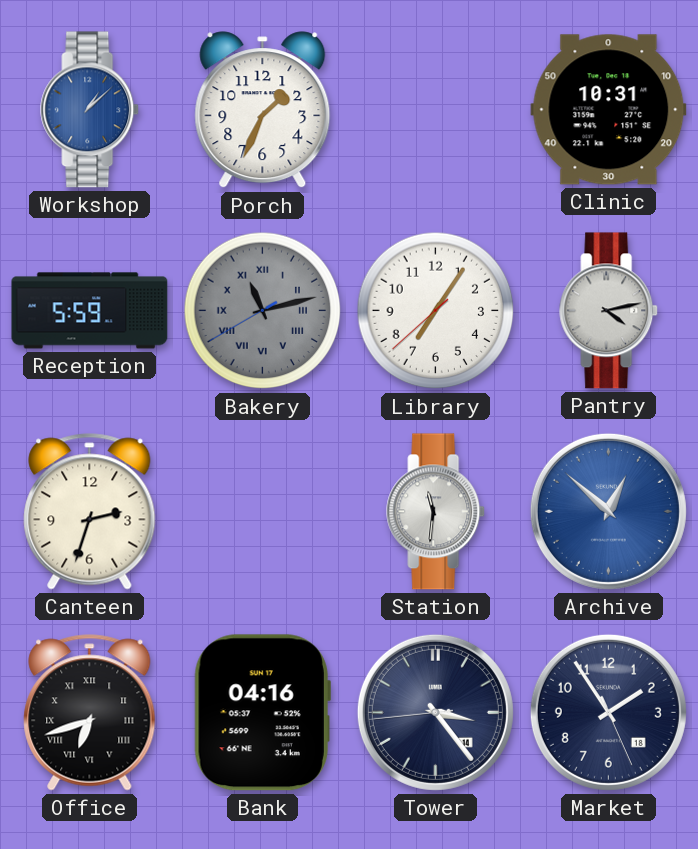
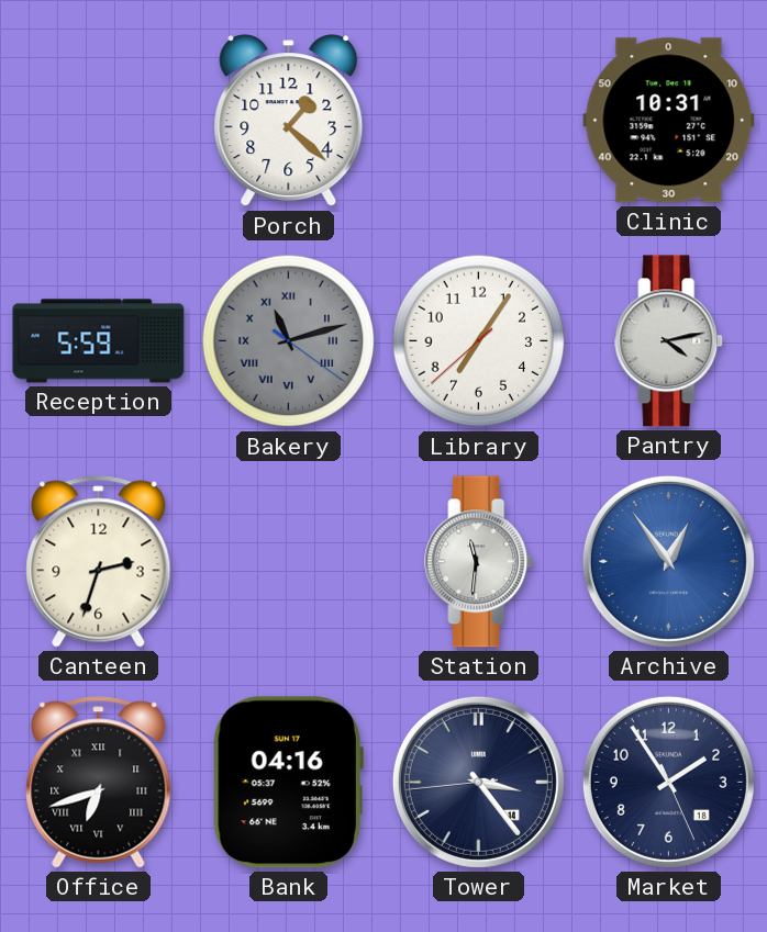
Workshop: 1:08 -> none (90, 110)
Porch: 1:34 -> 1:22 (289, 121)
Bakery: 11:12:40 -> 11:12:21 (289, 341)
Archive: 12:52 -> 12:54 (668, 561)
